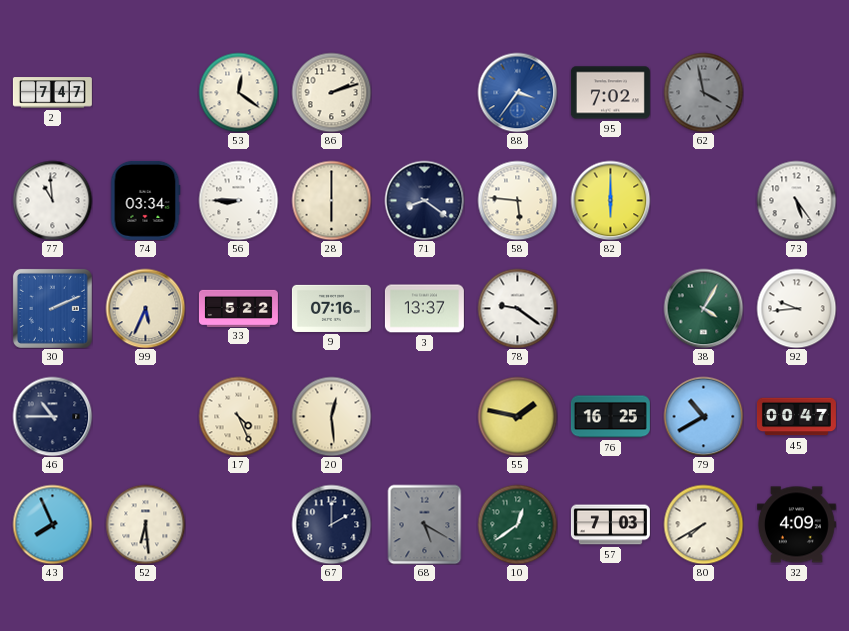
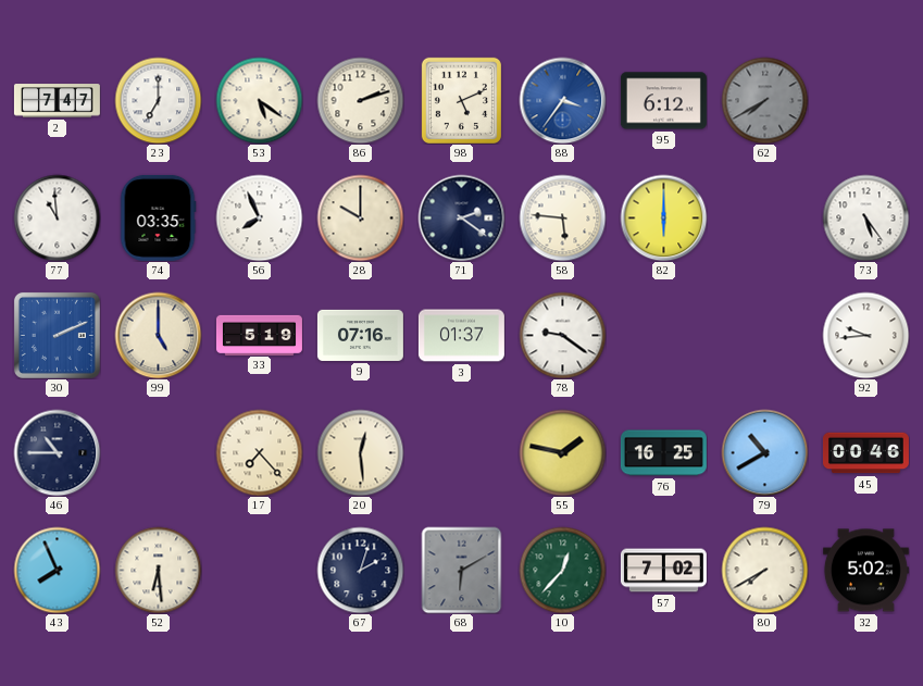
23: none -> 7:00 (158, 100)
53: 12:21 -> 5:21 (259, 100)
98: none -> 5:11 (461, 100)
95: 7:02 -> 6:12 (663, 101)
62: 3:58 -> 7:40 (764, 100)
74: 03:34 -> 03:35 (158, 217)
56: 8:45 -> 7:56 (259, 217)
28: 6:00 -> 10:00 (360, 217)
71: 8:21 -> 2:21 (461, 217)
99: 5:34 -> 5:00 (158, 335)
33: 5:22 -> 5:19 (259, 335)
3: 13:37 -> 01:37 (461, 336)
38: 4:05 -> none (703, 308)
17: 4:26 -> 7:23 (259, 452)
45: 00:47 -> 00:46 (865, 453)
67: 2:00 -> 2:03 (360, 570)
68: 5:20 -> 6:10 (462, 570)
10: 12:39 -> 12:37 (562, 570)
57: 7:03 -> 7:02 (663, 571)
32: 4:09 -> 5:02 (865, 571)
